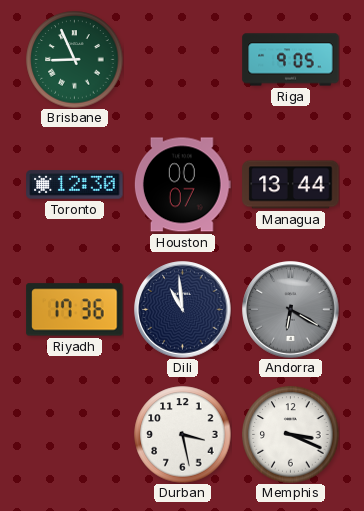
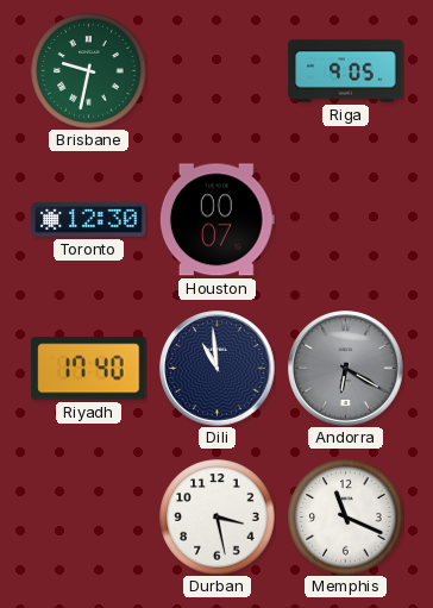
Brisbane: 8:56 -> 9:32 (89, 71)
Managua: 13:44 -> none (291, 185)
Riyadh: 17:36 -> 17:40 (89, 369)
Memphis: 3:19 -> 11:19 (346, 518)
